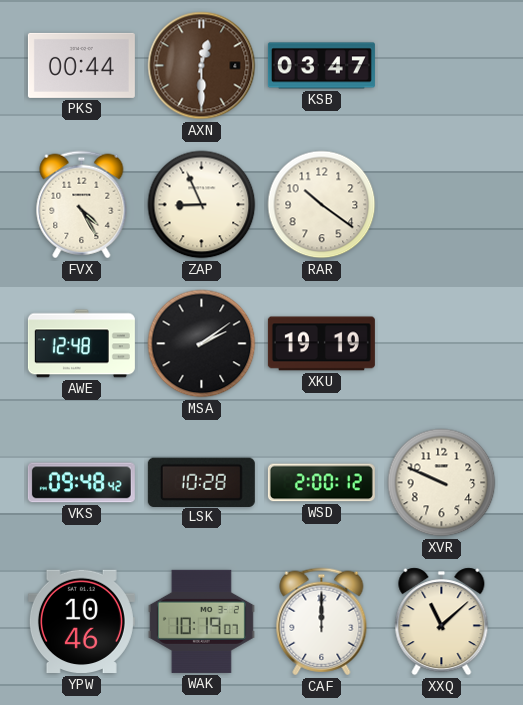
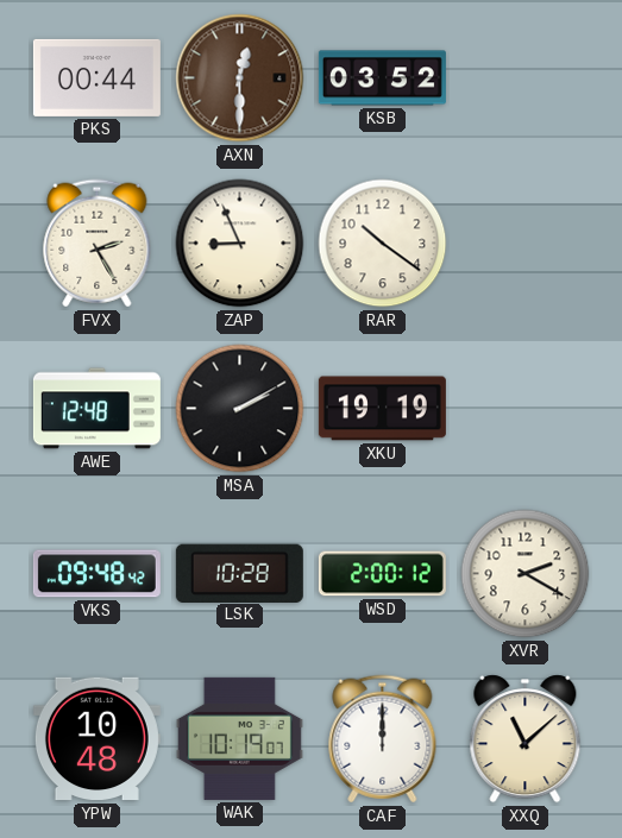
KSB: 03:47 -> 03:52 (382, 78)
FVX: 4:25 -> 2:25 (98, 244)
MSA: 2:09 -> 2:10 (240, 409)
XVR: 9:49 -> 2:20 (526, 574)
YPW: 10:46 -> 10:48 (96, 739)
